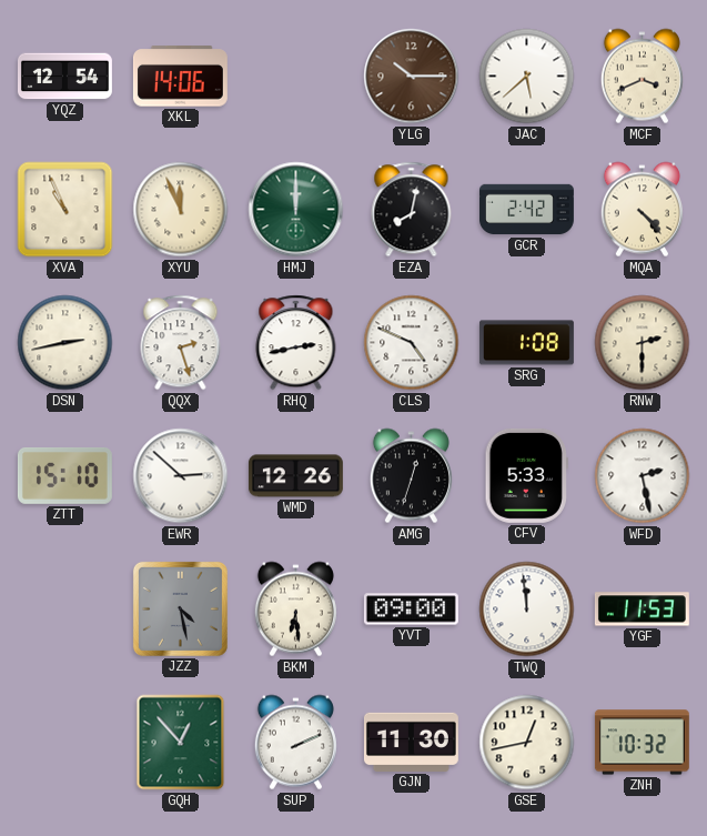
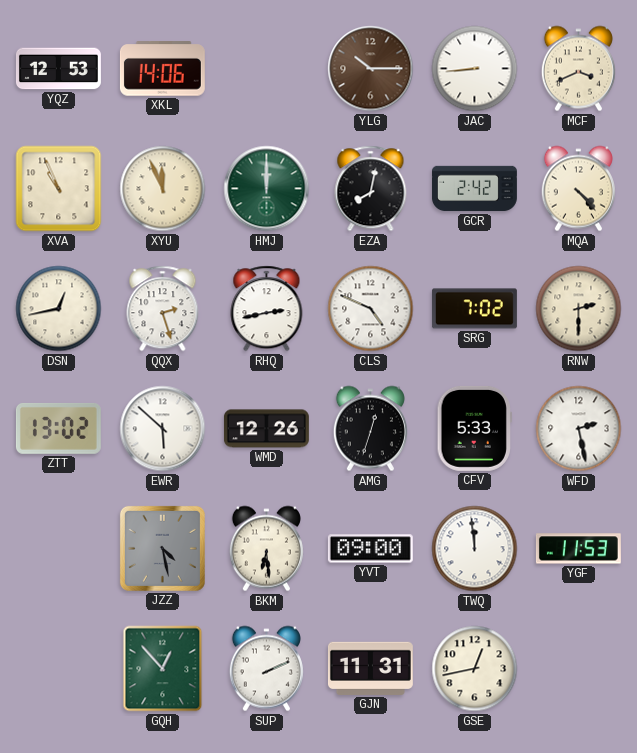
YQZ: 12:54 -> 12:53 (58, 69)
JAC: 5:38 -> 8:44 (475, 69)
DSN: 2:43 -> 12:43 (59, 309)
SRG: 1:08 -> 7:02 (474, 309)
ZTT: 15:10 -> 13:02 (58, 428)
EWR: 2:52 -> 5:52 (163, 429)
GJN: 11:30 -> 11:31 (370, 668)
ZNH: 10:32 -> none (642, 743)
